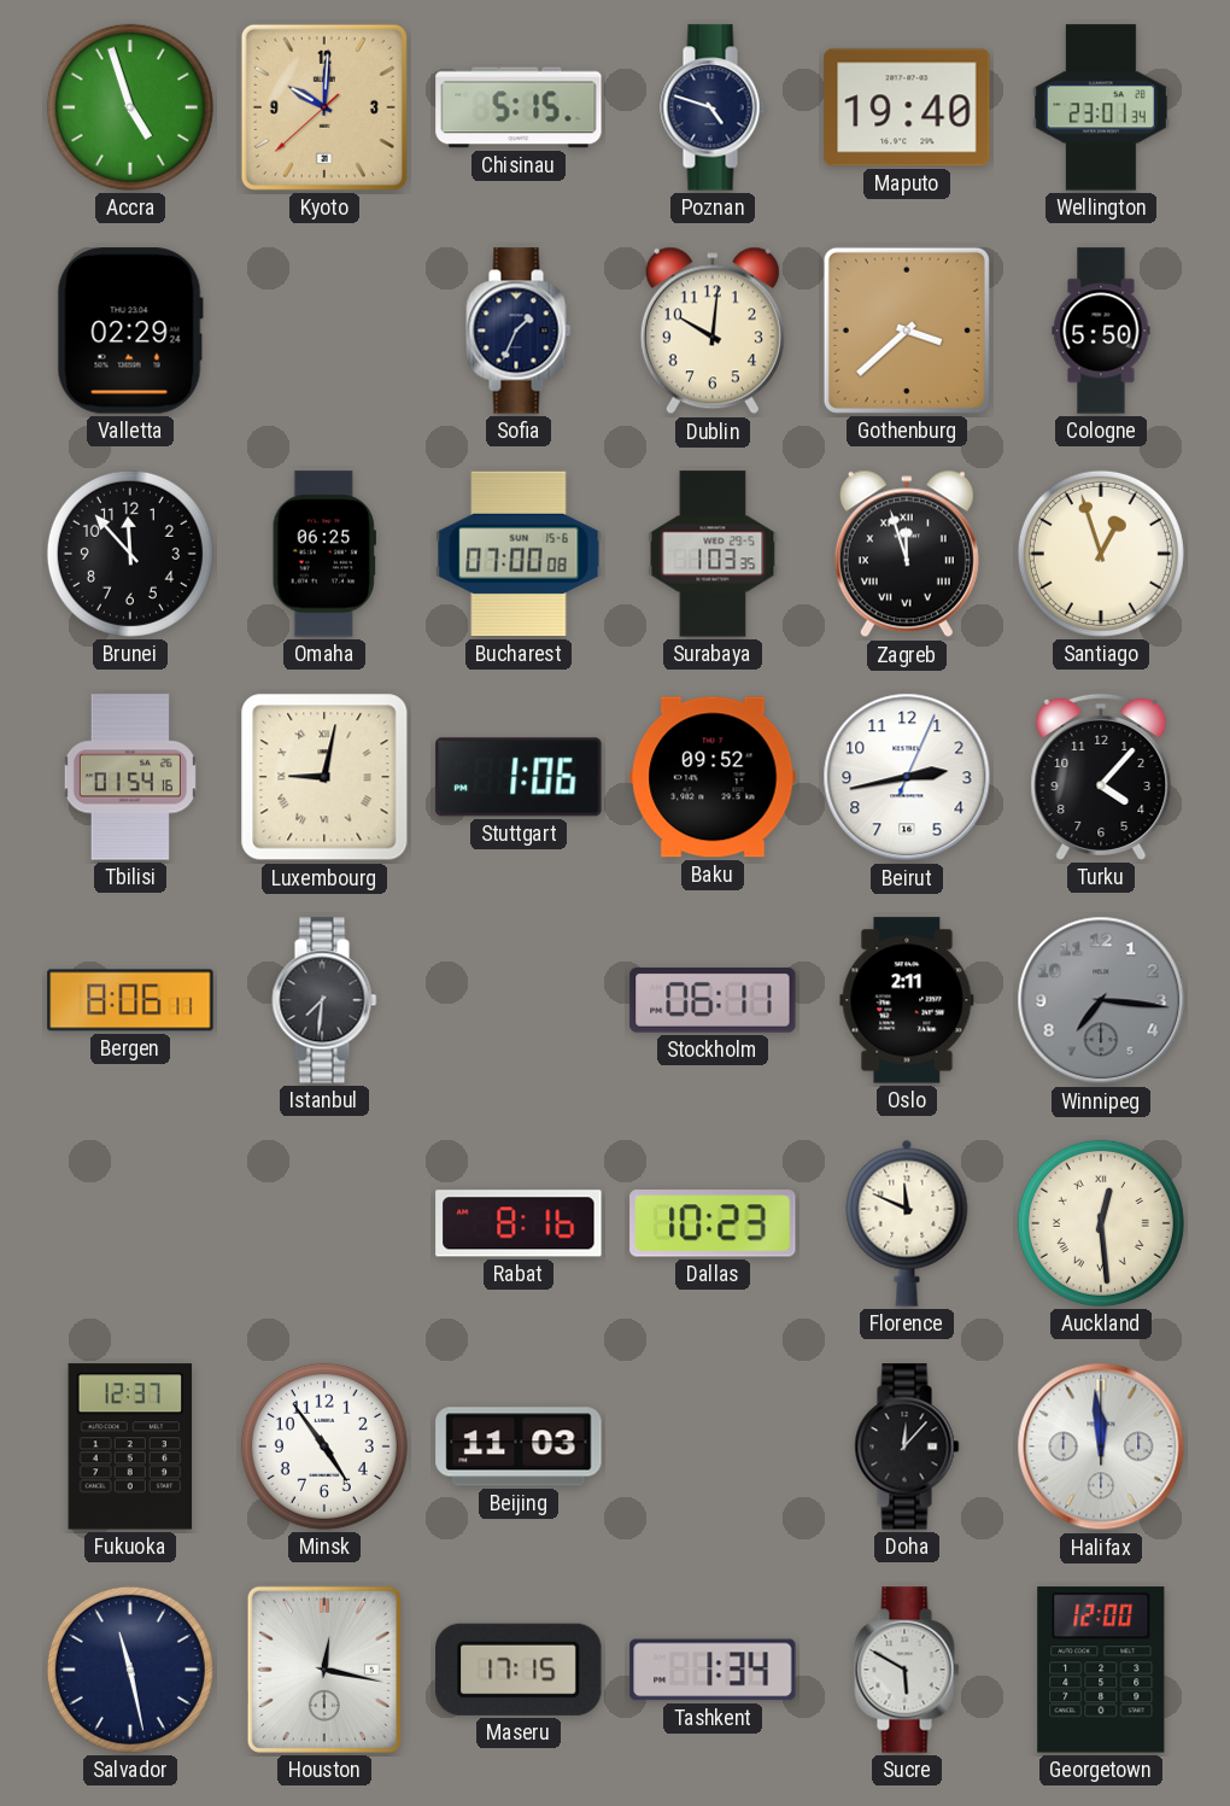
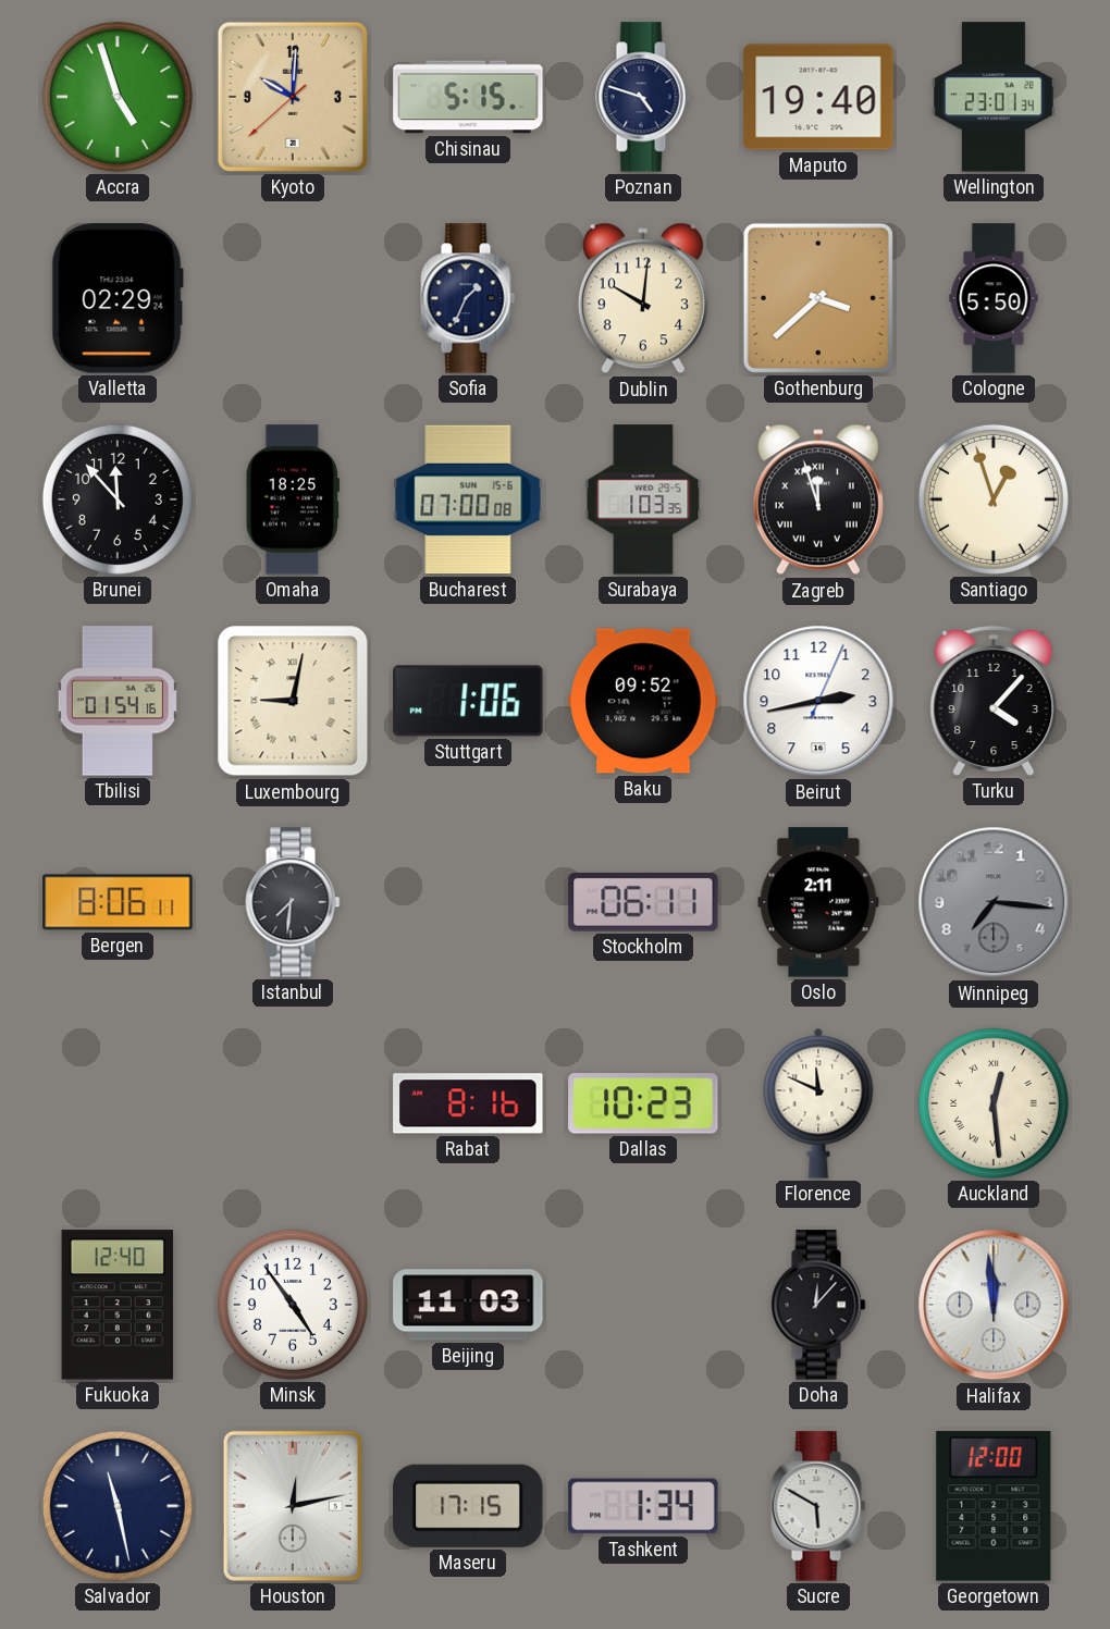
Omaha: 06:25 -> 18:25 (293, 499)
Fukuoka: 12:37 -> 12:40 (116, 1305)
Houston: 12:17 -> 12:13 (293, 1506)
